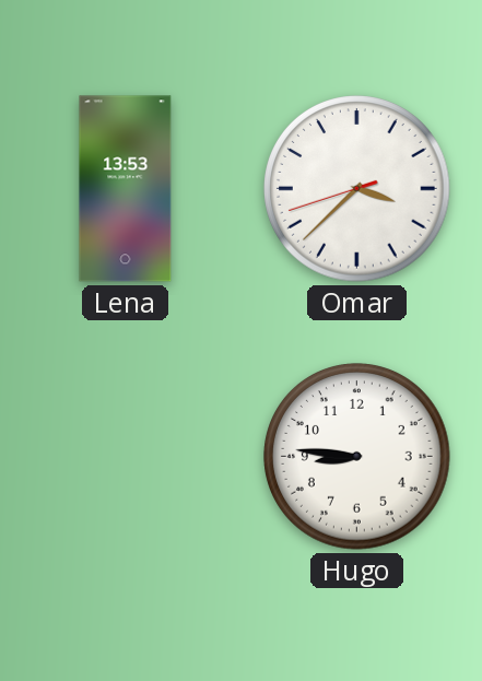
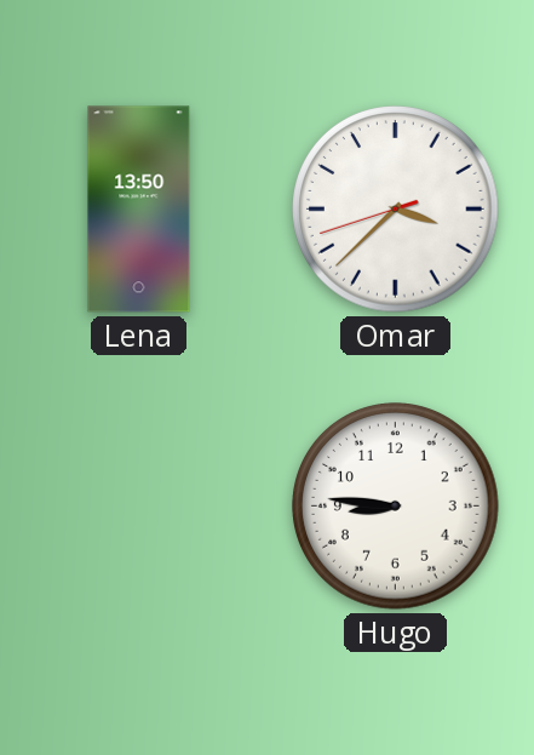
Lena: 13:53 -> 13:50 (139, 210)
